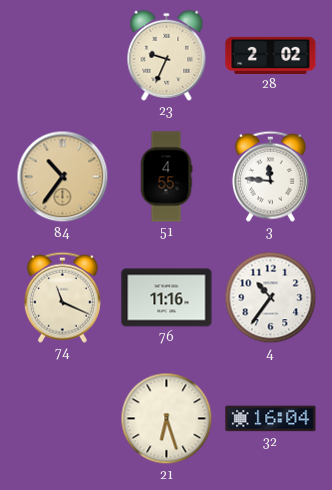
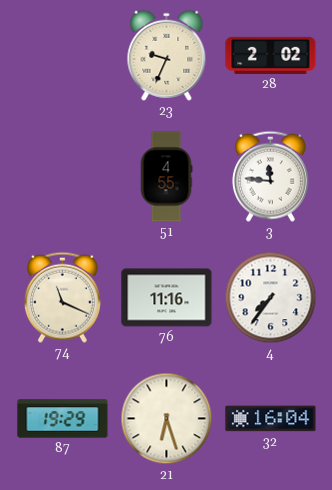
84: 10:36 -> none (63, 177)
4: 10:36 -> 7:36 (271, 298)
87: none -> 19:29 (63, 419)
